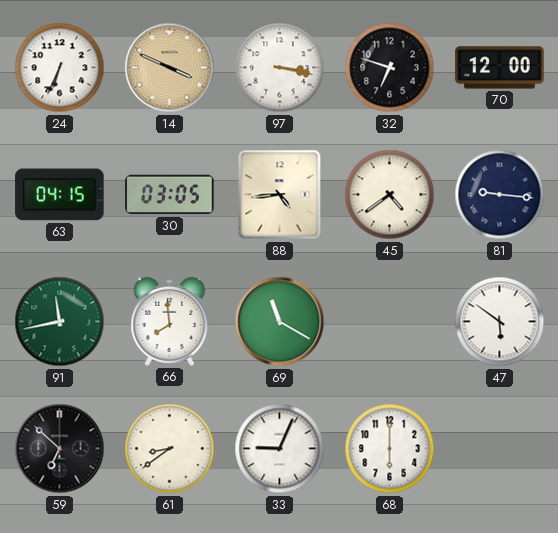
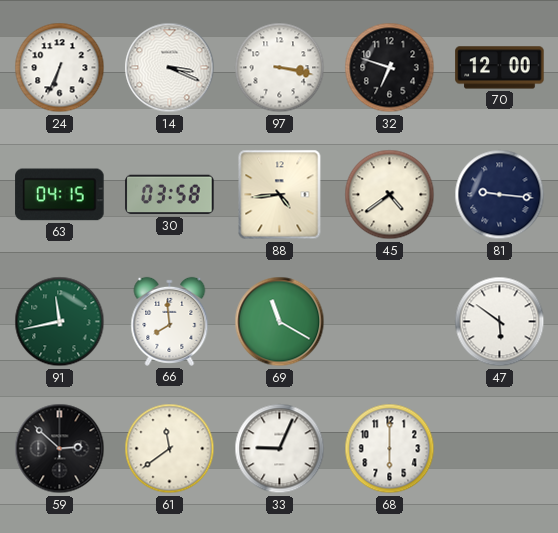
14: 3:49 -> 3:19 (170, 68)
14 dial: champagne -> white (170, 68)
30: 03:05 -> 03:58 (170, 195)
59: 6:52 -> 2:52 (60, 449)
61: 8:39 -> 11:39 (170, 449)
